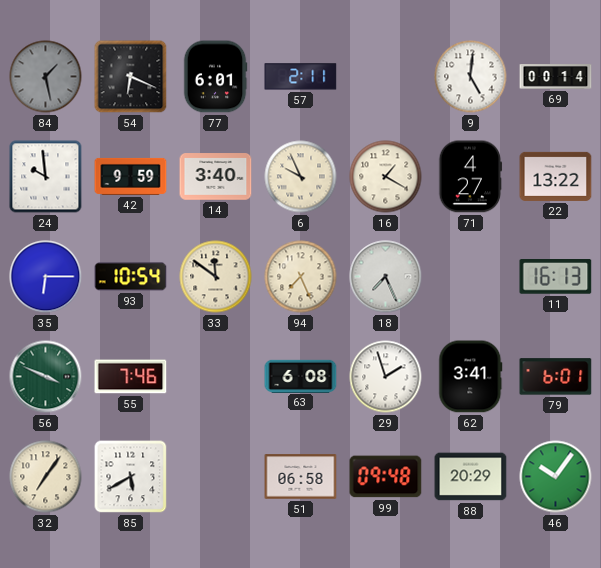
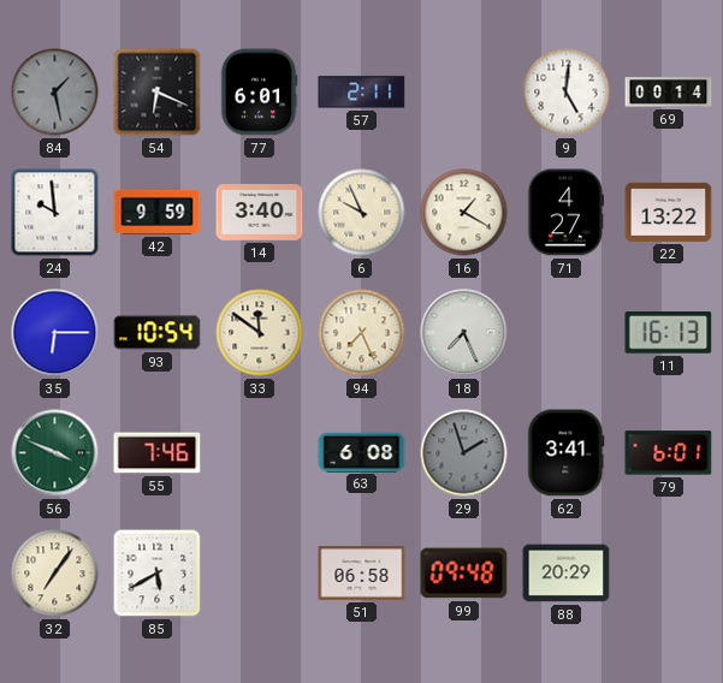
29 dial: white -> grey (464, 453)
46: 10:06 -> none (556, 477)
